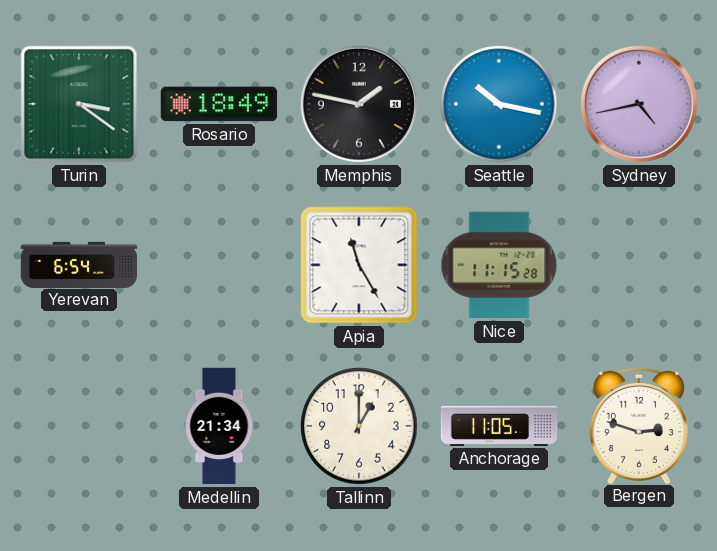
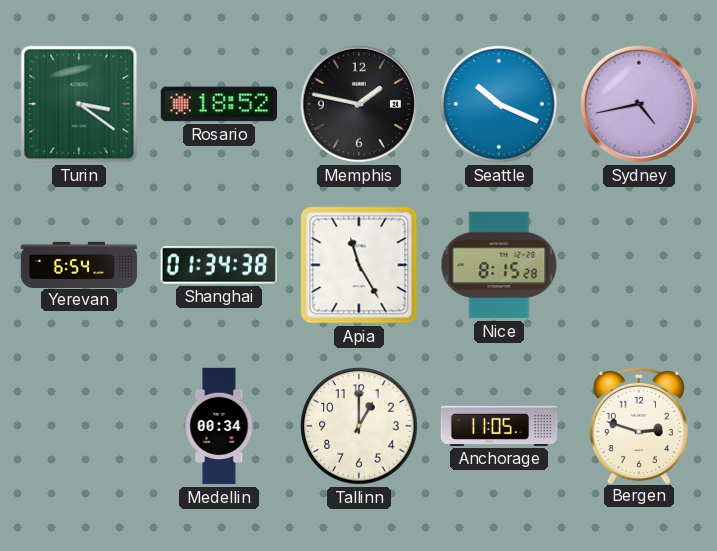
Rosario: 18:49 -> 18:52 (219, 104)
Seattle: 10:17 -> 10:19 (499, 104)
Shanghai: none -> 01:34 (219, 265)
Nice: 11:15 -> 8:15 (499, 265)
Medellin: 21:34 -> 00:34 (219, 426)
